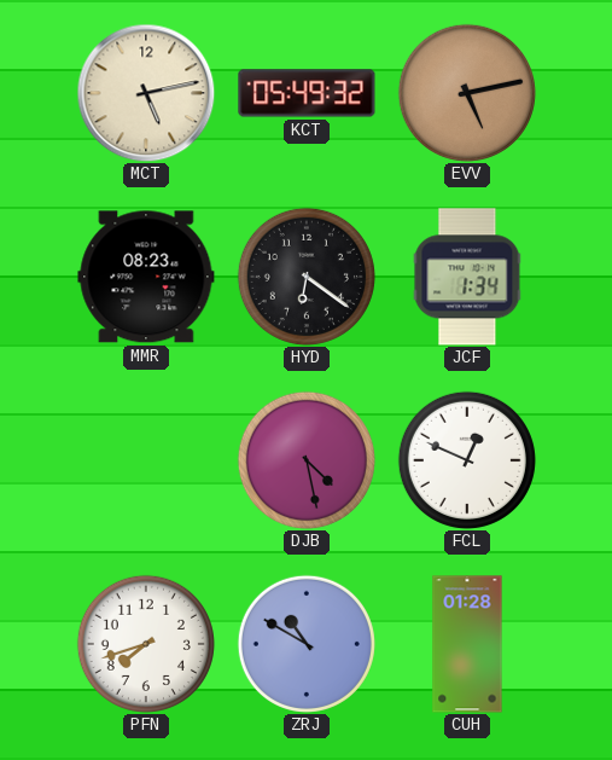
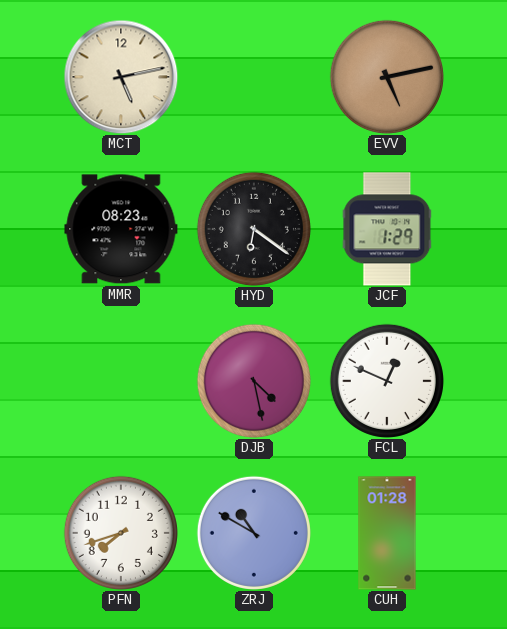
KCT: 05:49 -> none (307, 93)
JCF: 1:34 -> 1:29 (387, 229)
